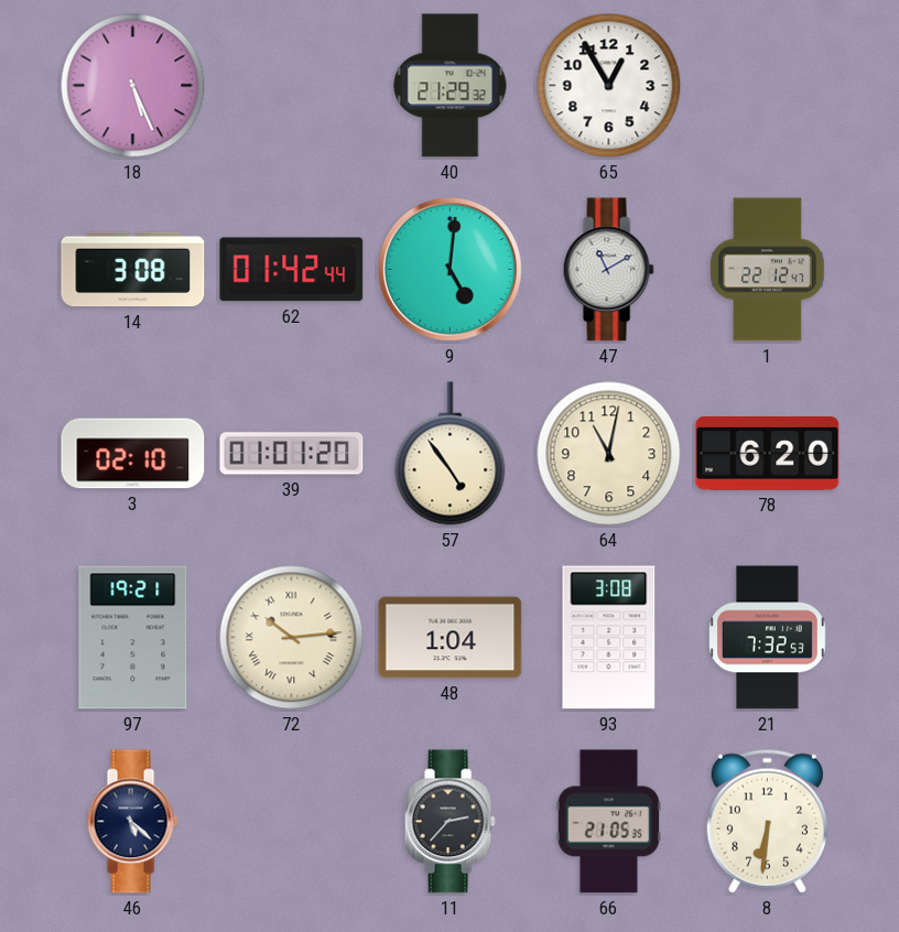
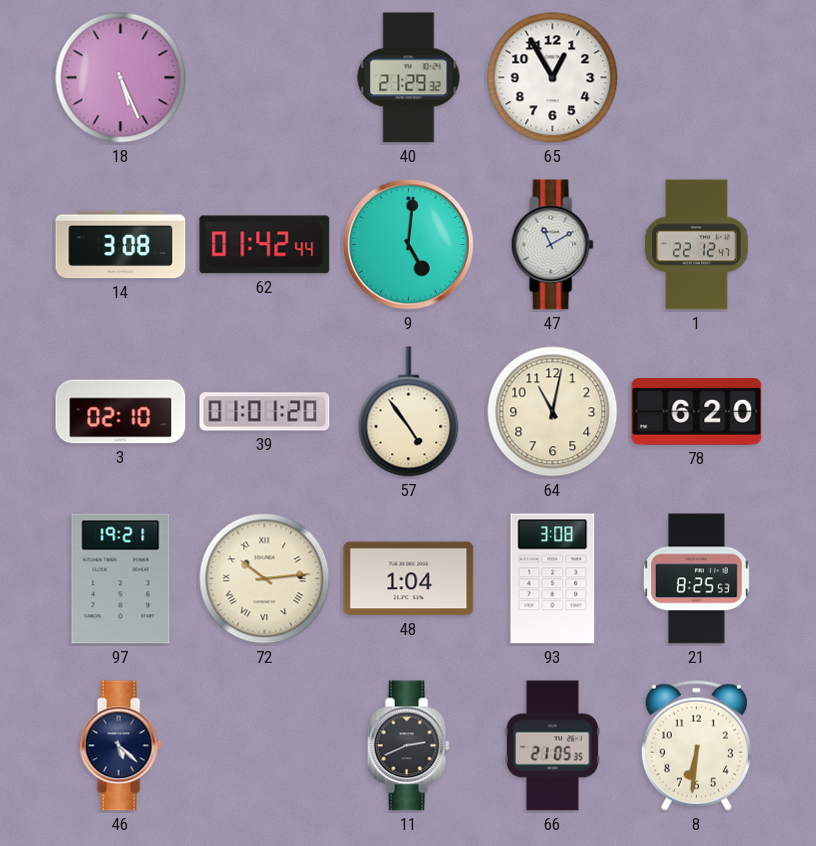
21: 7:32 -> 8:25 (697, 579)
11: 2:37 -> 2:41 (408, 746)
